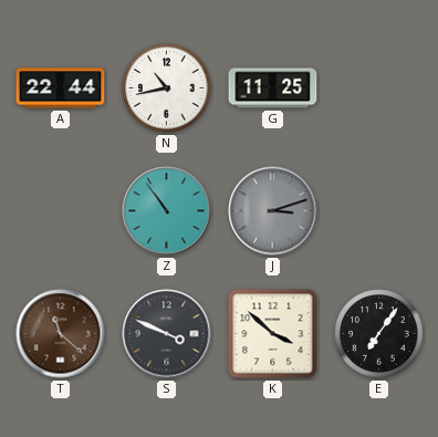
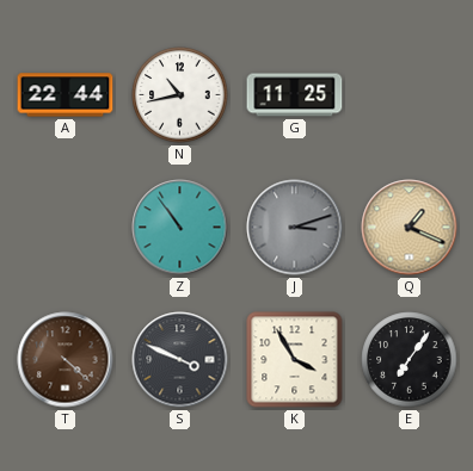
Q: none -> 1:19 (410, 228)
T: 11:22 -> 4:22 (66, 360)
K: 3:52 -> 3:55 (295, 360)
